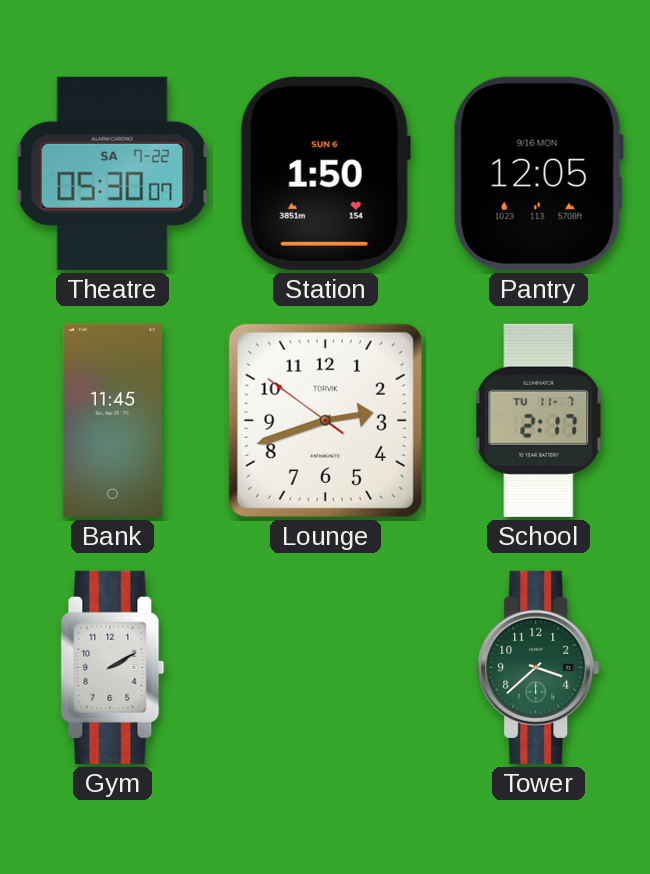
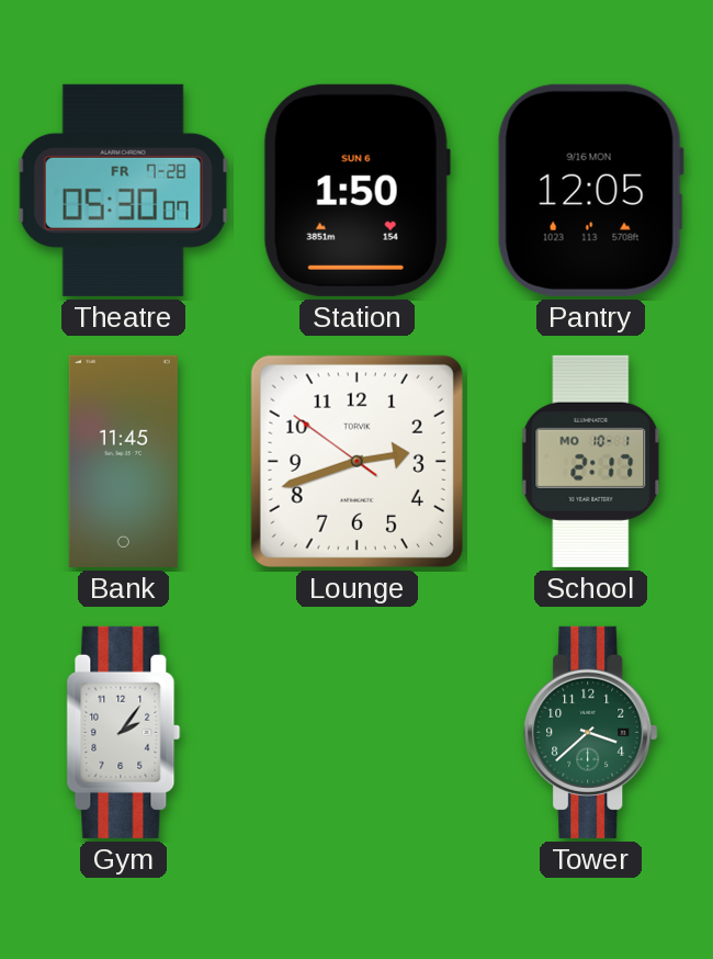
Theatre date: SA 7-22 -> FR 7-28 (123, 190)
School date: TU 11-7 -> MO 10-1 (591, 461)
Gym: 2:10 -> 2:06 (124, 732)
